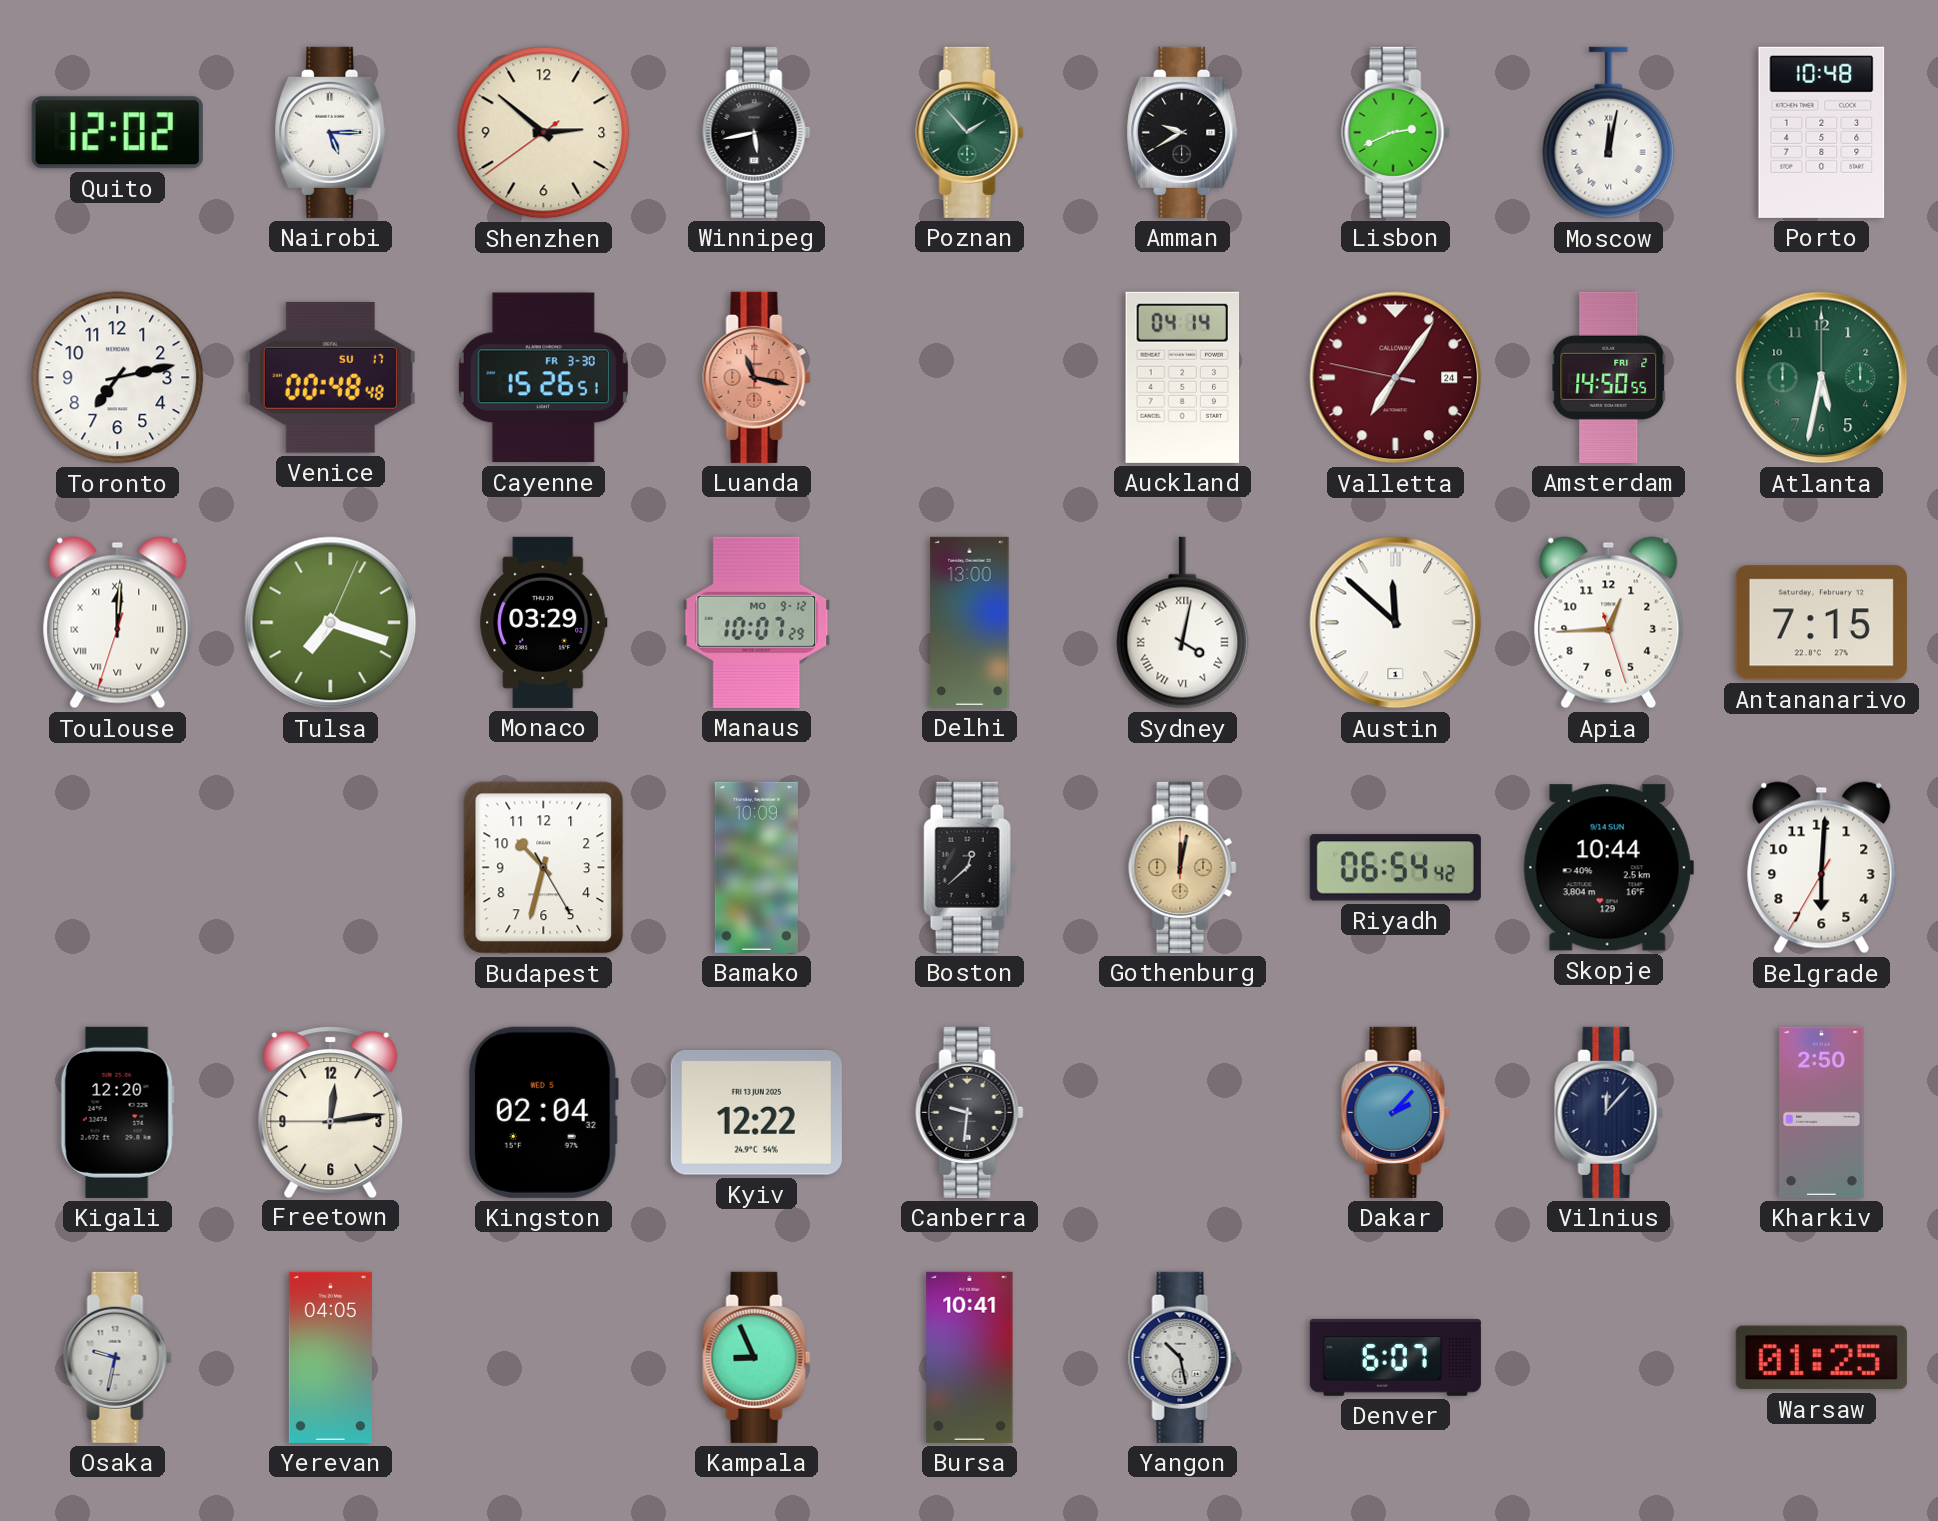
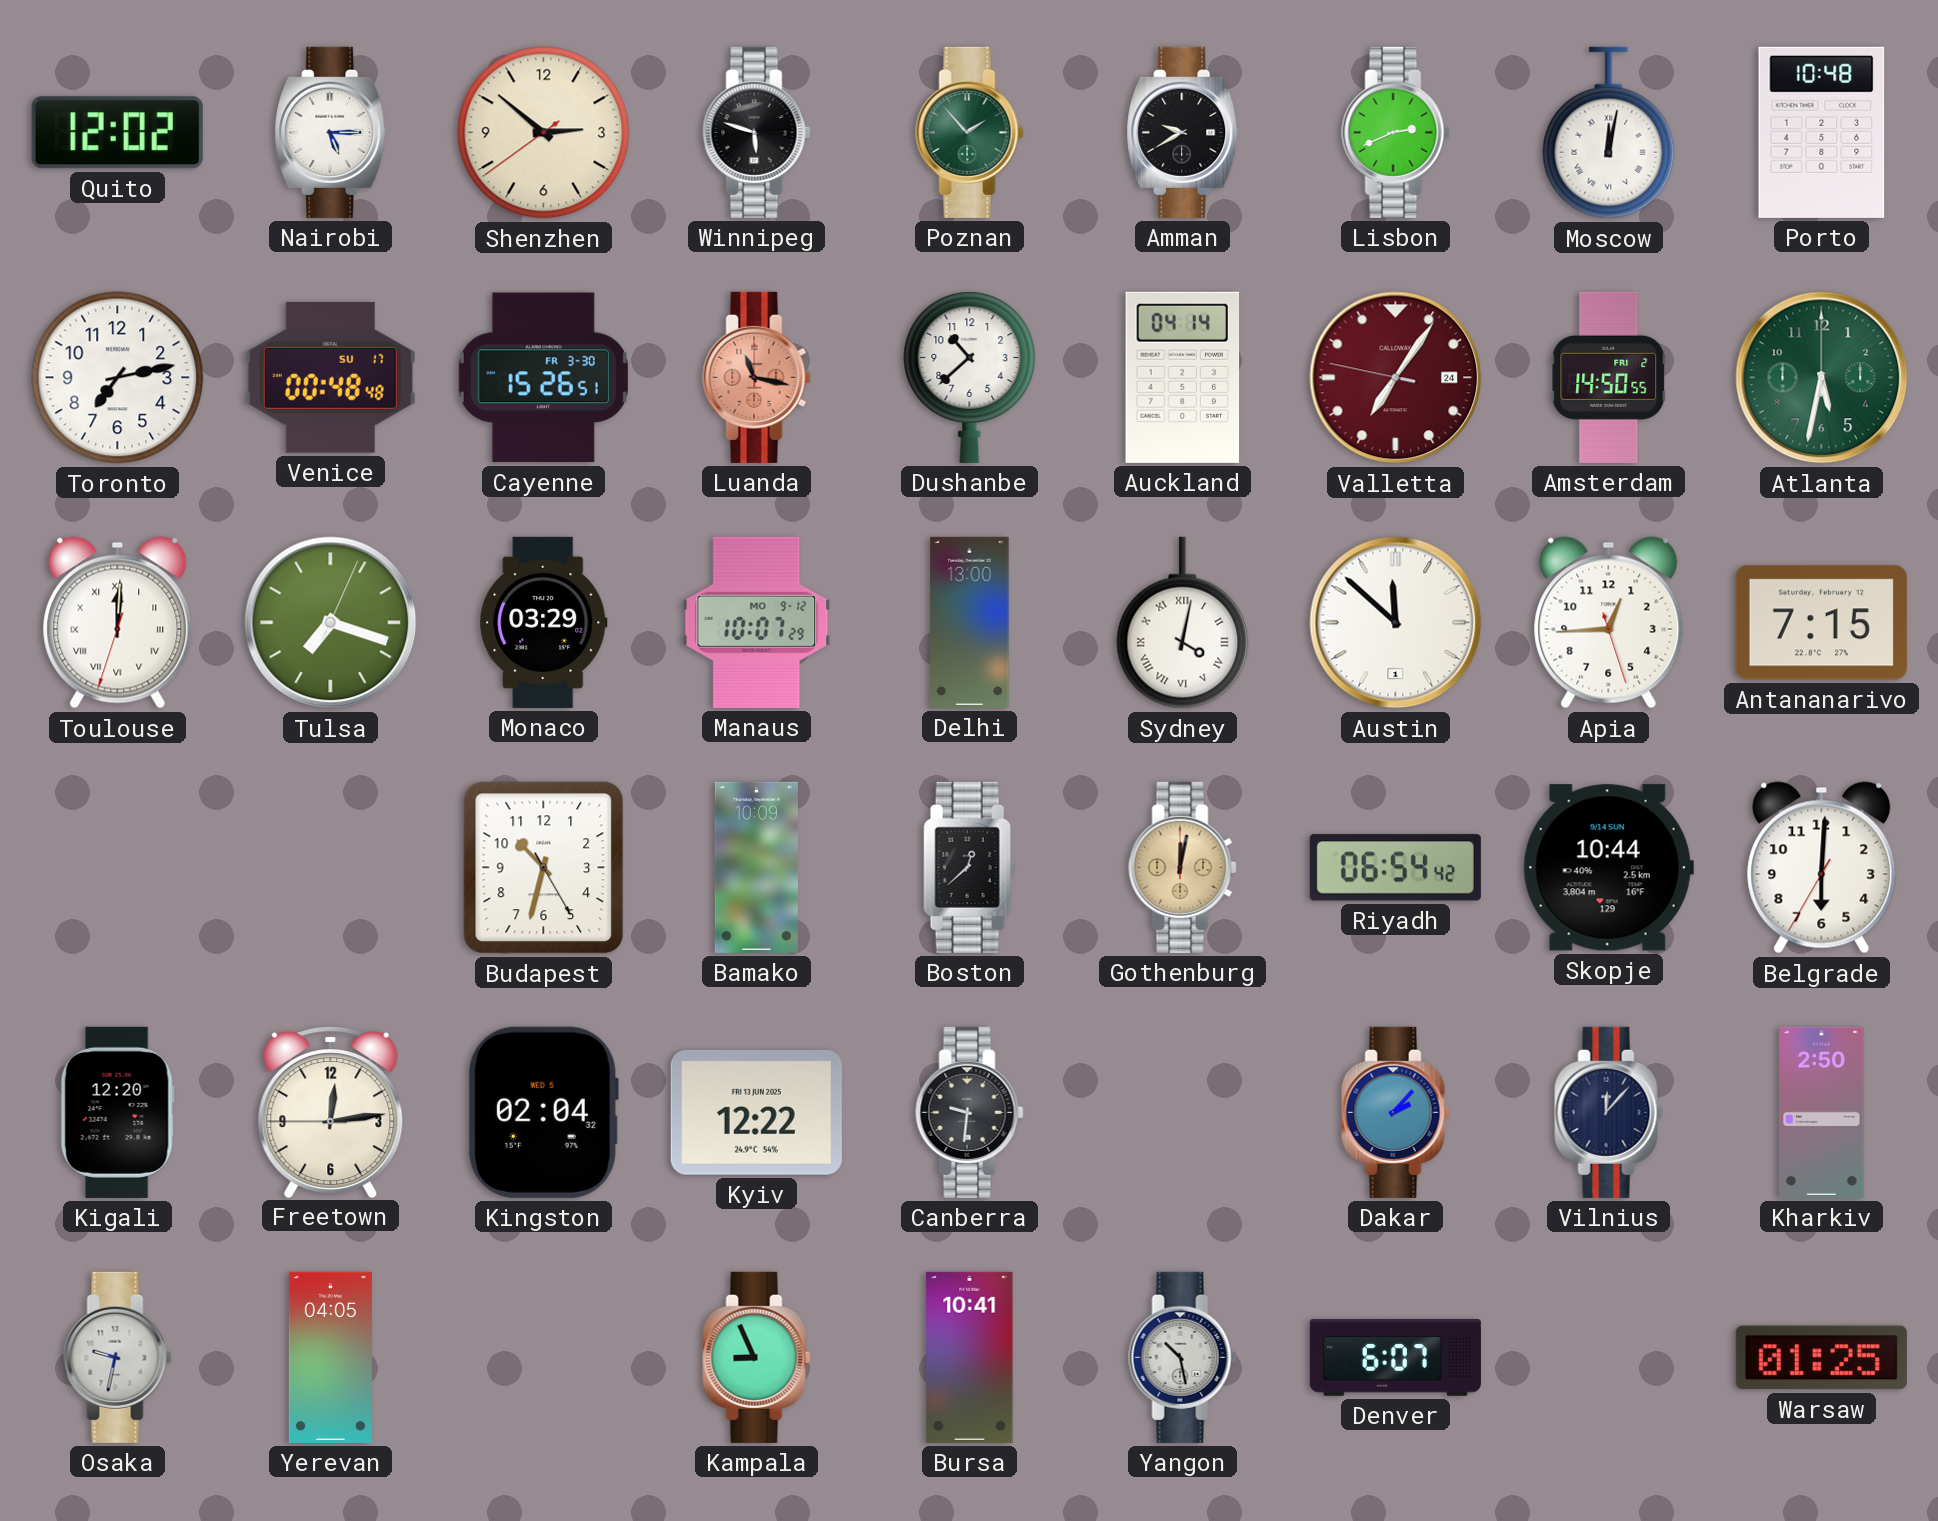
Winnipeg: 5:43 -> 5:48 (757, 132)
Dushanbe: none -> 10:38 (970, 377)
